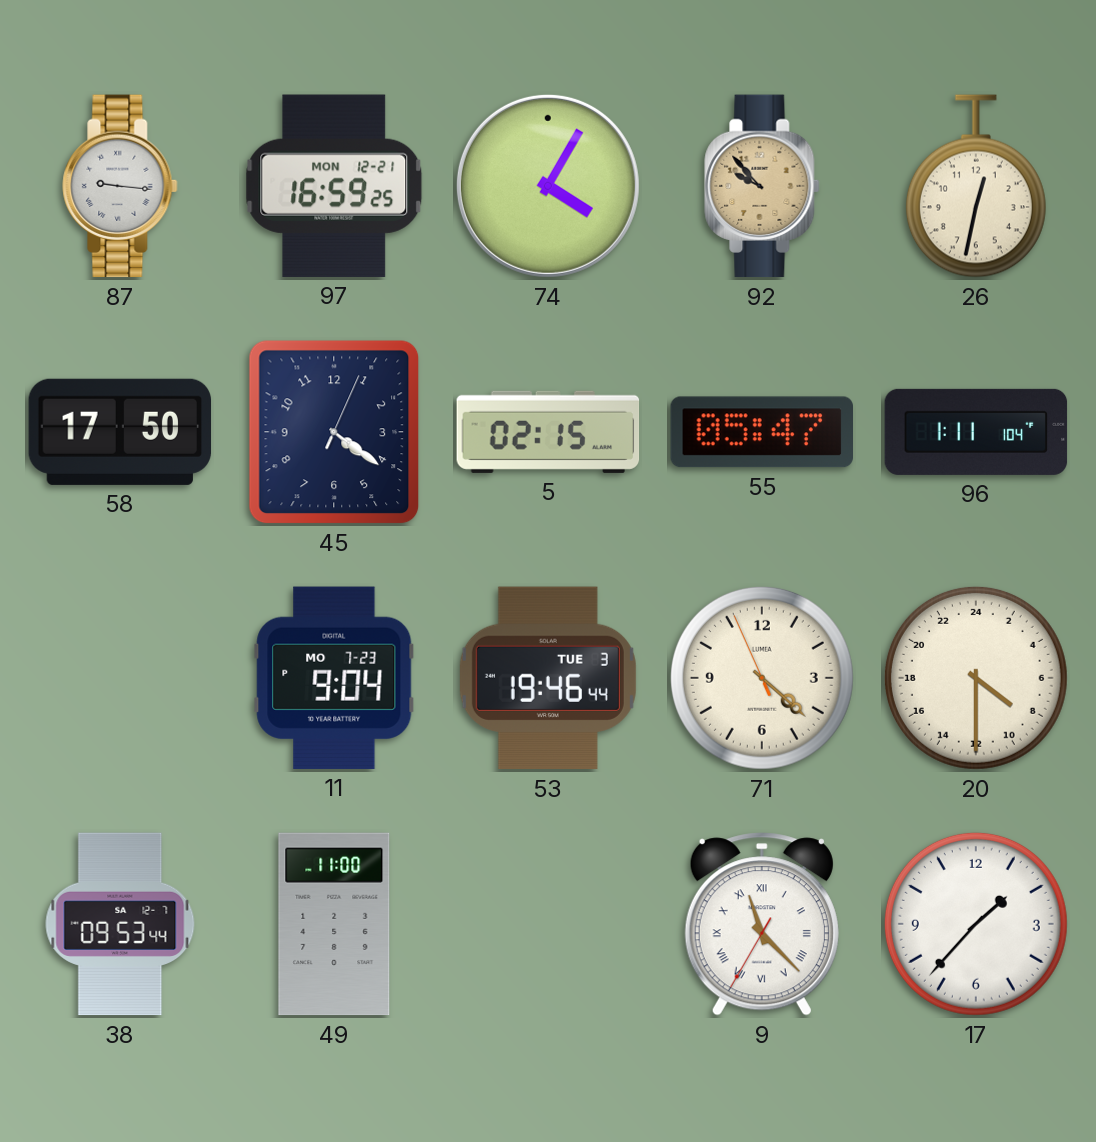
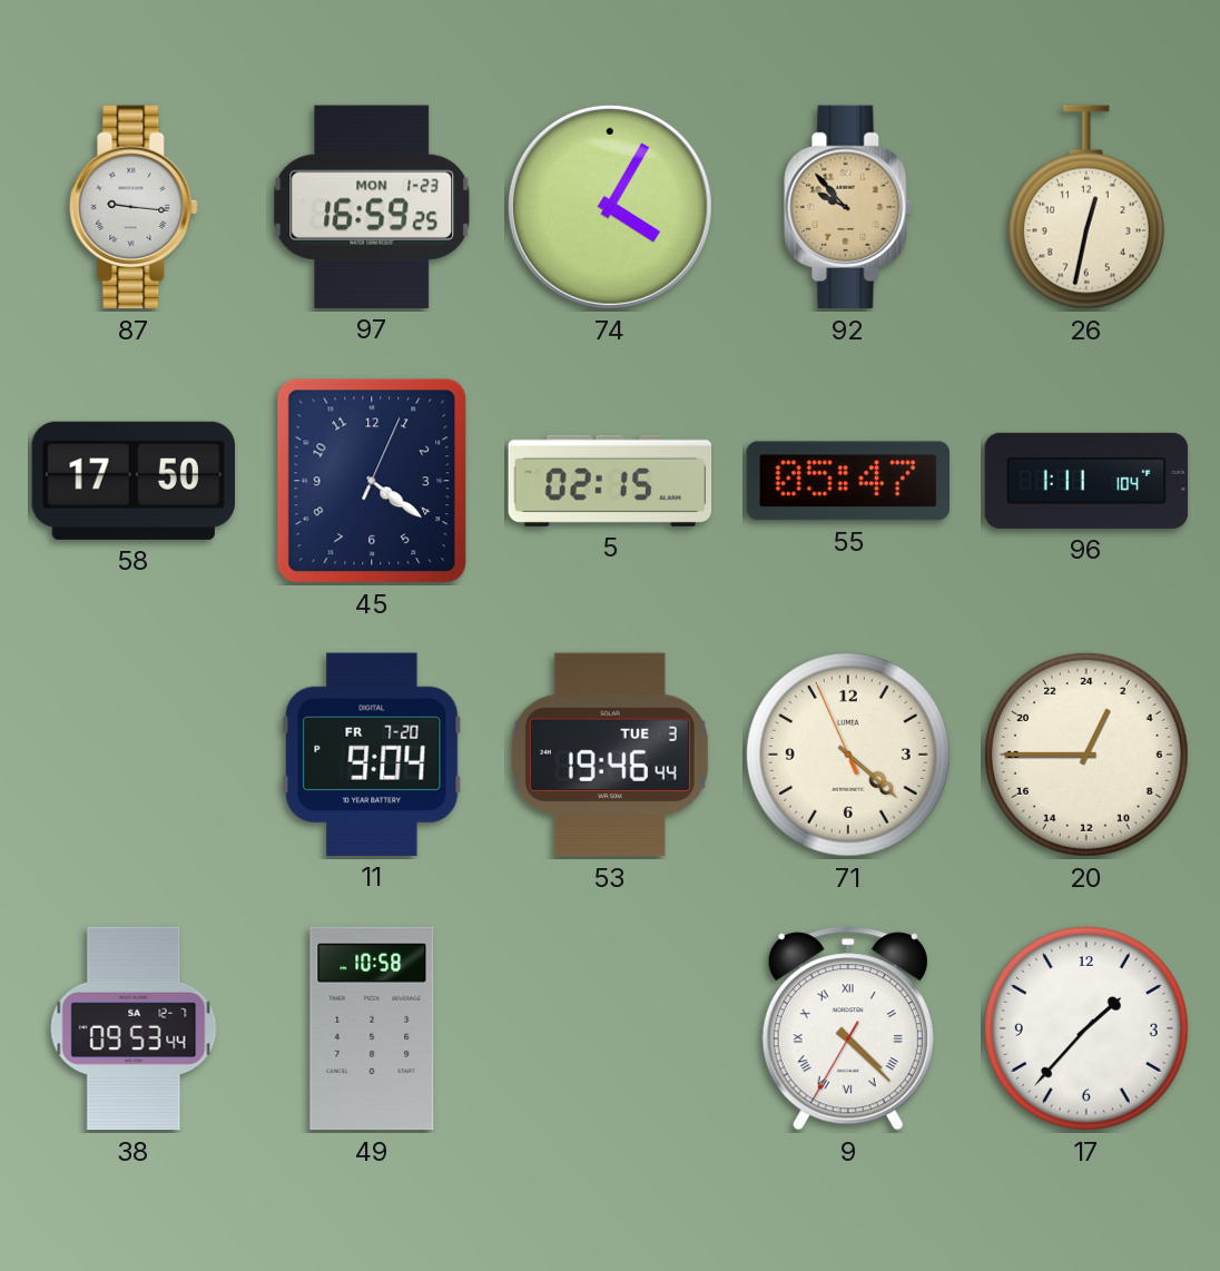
97 date: MON 12-21 -> MON 1-23 (372, 207)
11 date: MO 7-23 -> FR 7-20 (372, 755)
20: 8:30 -> 1:45 (1086, 755)
49: 11:00 -> 10:58 (372, 1028)
9: 11:22 -> 4:22 (848, 1028)
